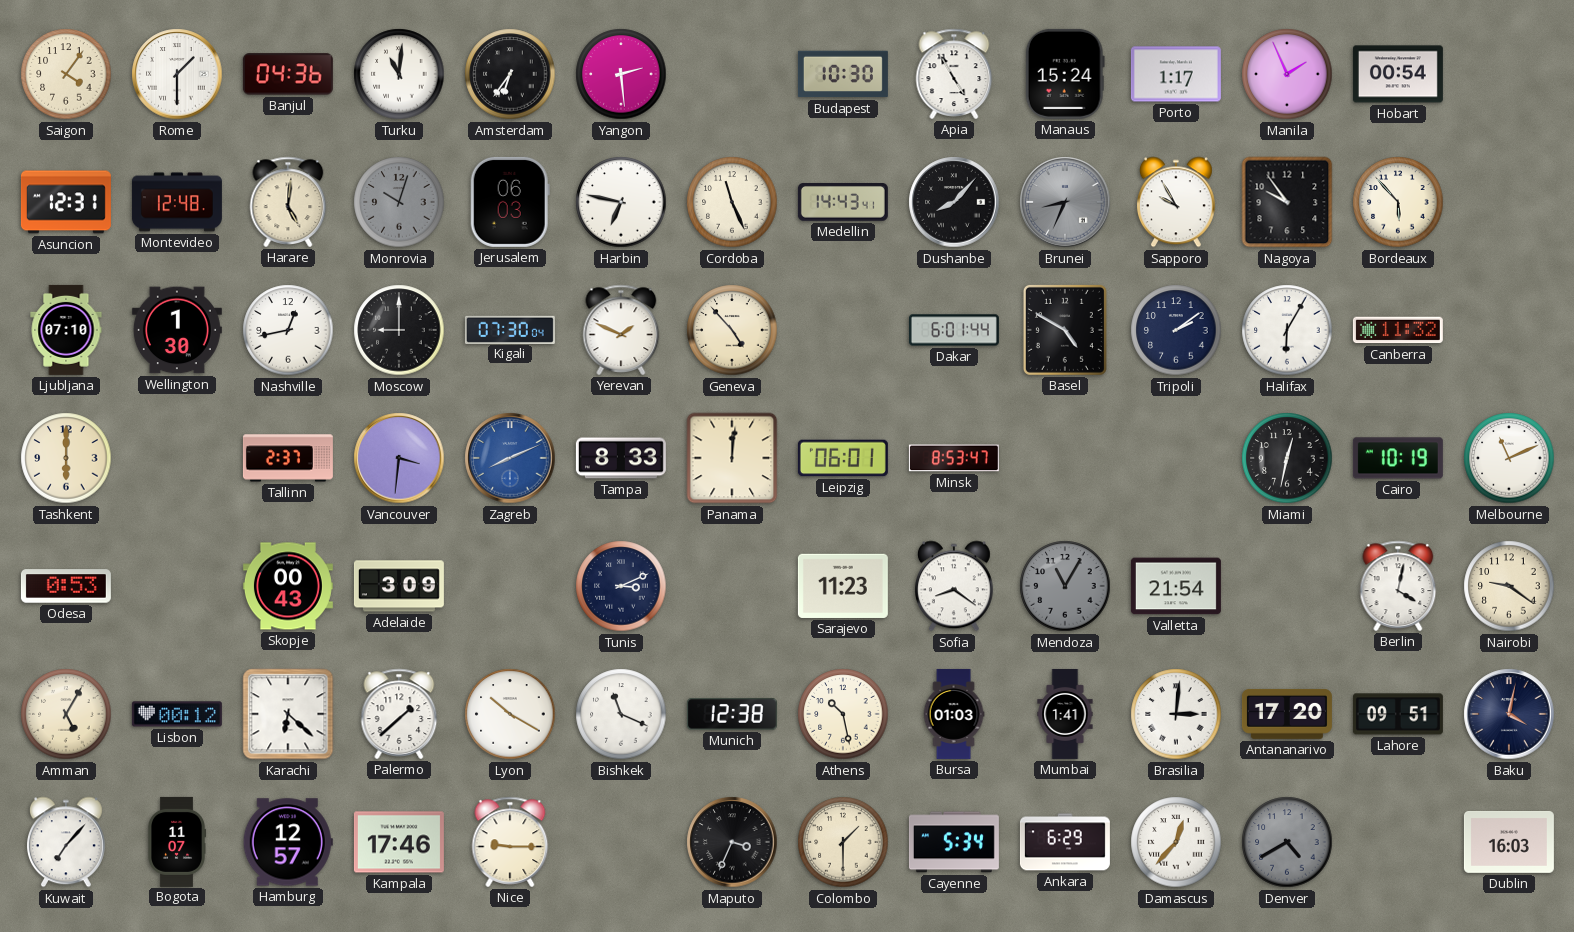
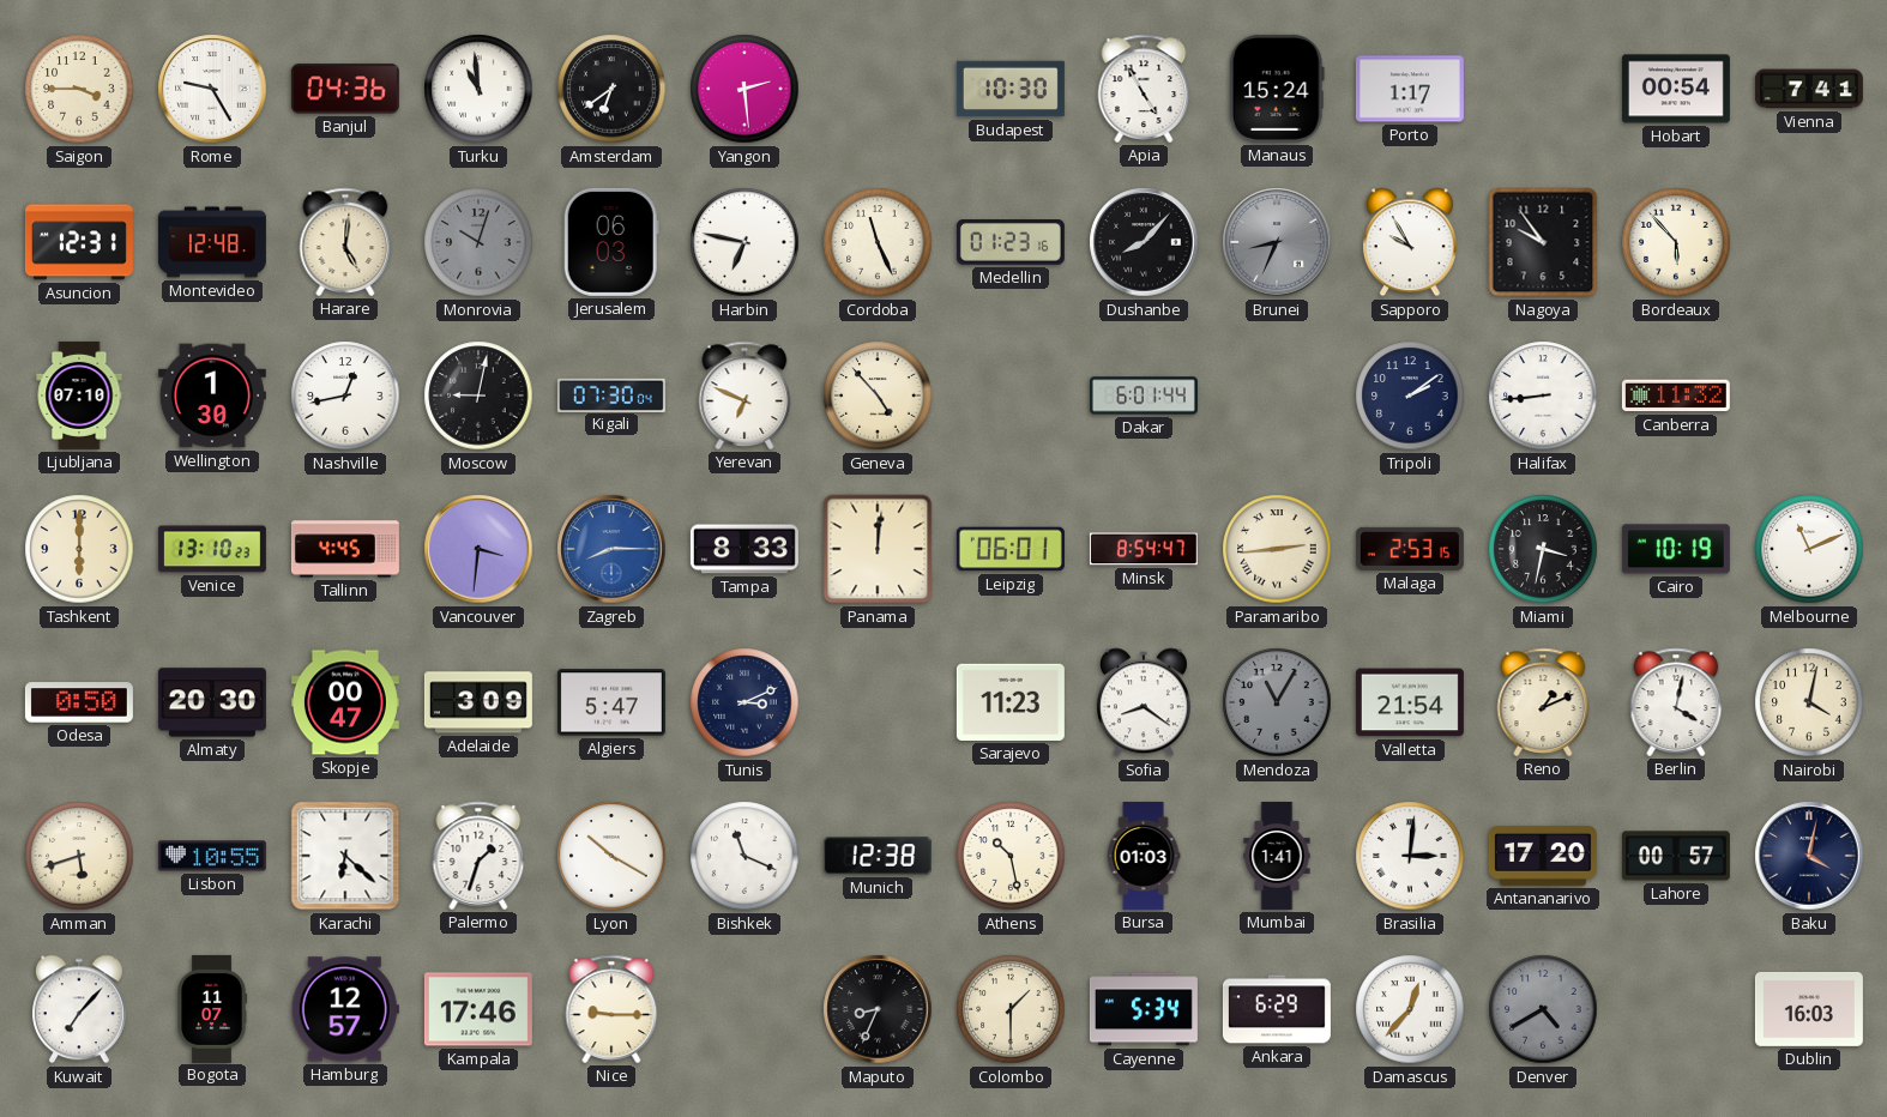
Saigon: 4:06 -> 3:45 (79, 89)
Rome: 1:30 -> 9:25 (212, 89)
Turku: 11:01 -> 10:59 (478, 89)
Amsterdam: 6:36 -> 6:39 (611, 89)
Manila: 1:56 -> none (1287, 74)
Vienna: none -> 7:41 (1809, 89)
Medellin: 14:43 -> 01:23 (1011, 243)
Moscow: 9:00 -> 9:02 (478, 396)
Yerevan: 1:49 -> 6:49 (744, 396)
Basel: 4:50 -> none (1065, 330)
Halifax: 6:05 -> 8:44 (1543, 396)
Venice: none -> 13:10 (212, 549)
Tallinn: 2:37 -> 4:45 (345, 549)
Zagreb: 8:11 -> 8:15 (611, 549)
Minsk: 8:53 -> 8:54 (1144, 549)
Paramaribo: none -> 2:44 (1277, 549)
Malaga: none -> 2:53 (1410, 549)
Miami: 12:32 -> 3:32 (1543, 549)
Odesa: 0:53 -> 0:50 (79, 702)
Almaty: none -> 20:30 (212, 702)
Skopje: 00:43 -> 00:47 (345, 702)
Algiers: none -> 5:47 (611, 702)
Reno: none -> 1:11 (1543, 702)
Nairobi: 9:21 -> 4:02 (1809, 702)
Amman: 5:05 -> 5:42 (79, 856)
Lisbon: 00:12 -> 10:55 (212, 856)
Palermo: 1:38 -> 1:33 (478, 856)
Lahore: 09:51 -> 00:57 (1676, 856)
Maputo: 3:34 -> 8:34 (878, 1009)
